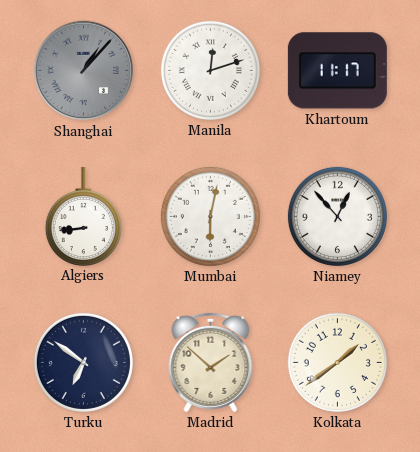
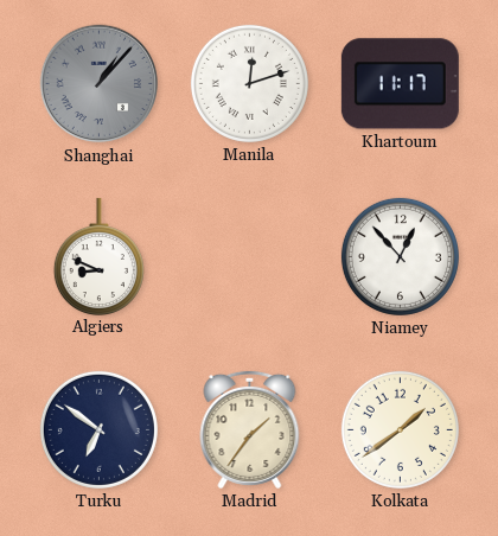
Algiers: 8:44 -> 8:49 (98, 256)
Mumbai: 6:02 -> none (210, 216)
Madrid: 1:52 -> 1:36 (250, 429)
